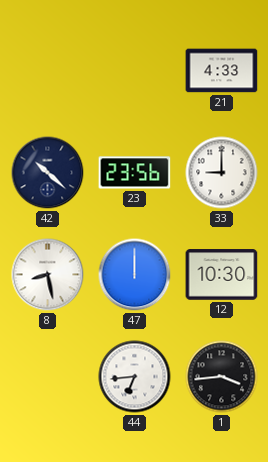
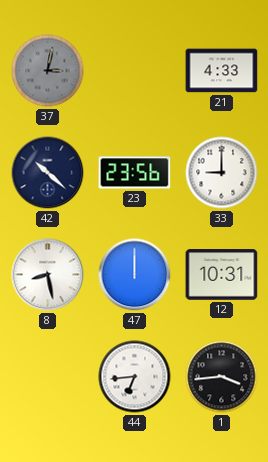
37: none -> 3:02 (48, 71)
12: 10:30 -> 10:31 (222, 275)
